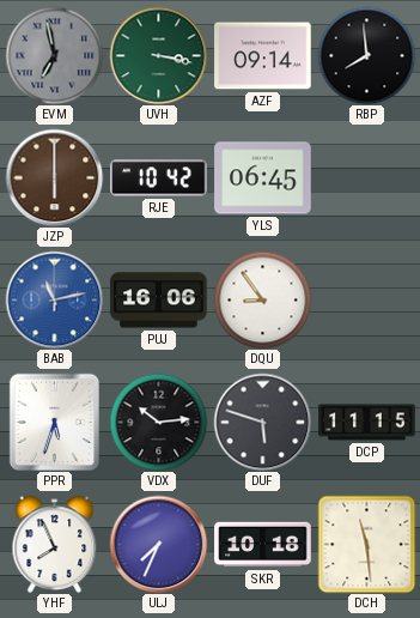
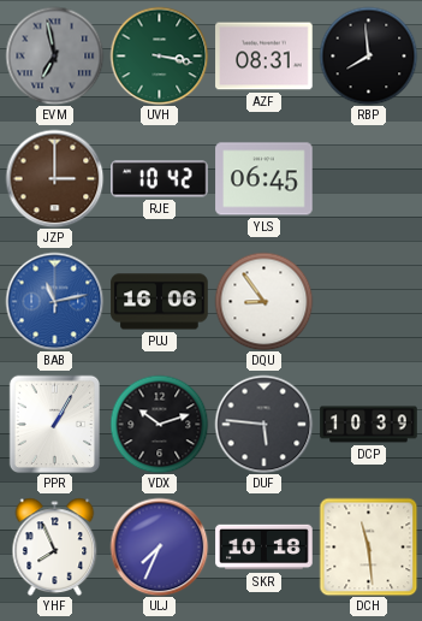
AZF: 09:14 -> 08:31 (265, 57)
JZP: 6:00 -> 3:00 (54, 178)
PPR: 5:33 -> 1:05 (54, 424)
VDX: 10:14 -> 10:12 (159, 424)
DUF: 5:48 -> 5:46 (263, 424)
DCP: 11:15 -> 10:39 (369, 425)
